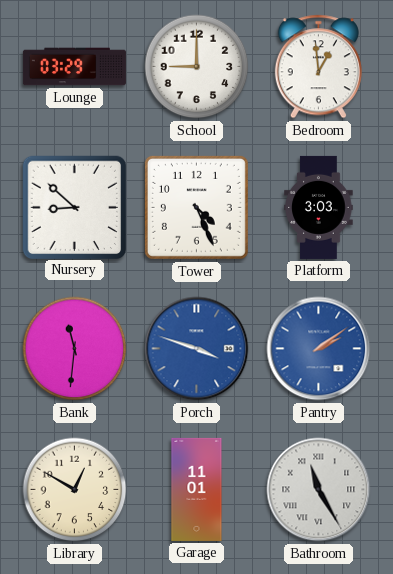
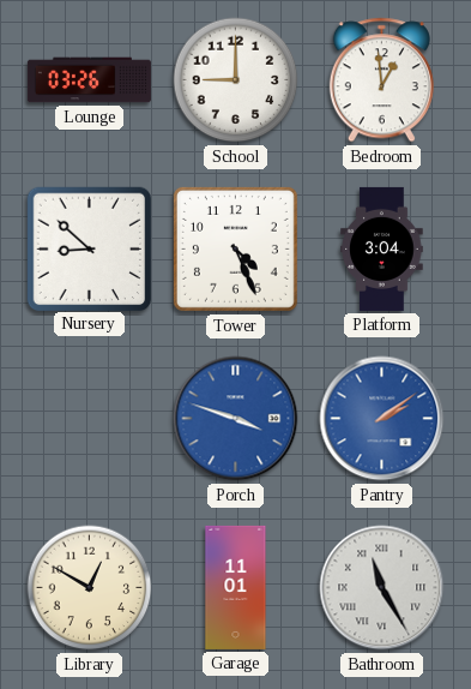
Lounge: 03:29 -> 03:26 (89, 80)
Platform: 3:03 -> 3:04 (382, 248)
Bank: 11:31 -> none (75, 349)
